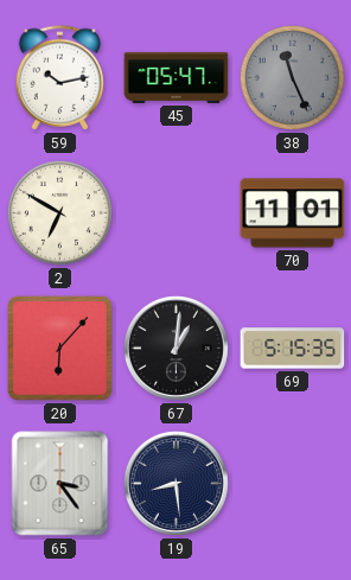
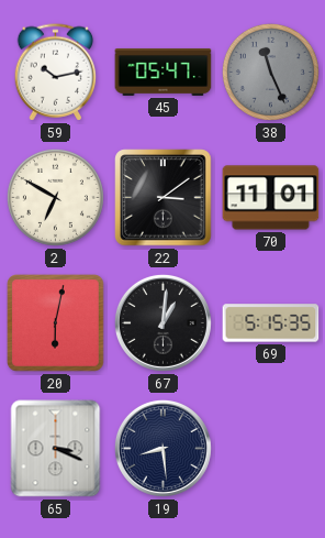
22: none -> 3:09 (164, 198)
20: 6:07 -> 6:02 (56, 323)
65: 3:24 -> 3:19 (56, 449)
